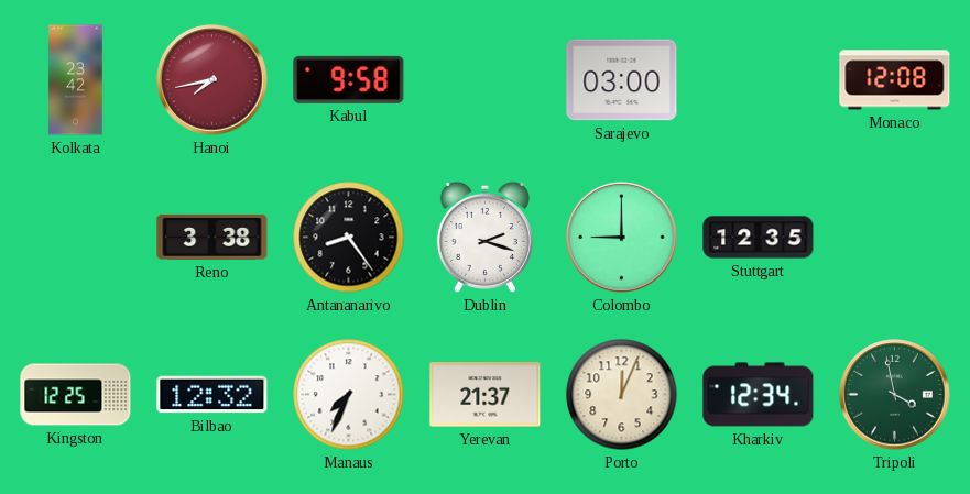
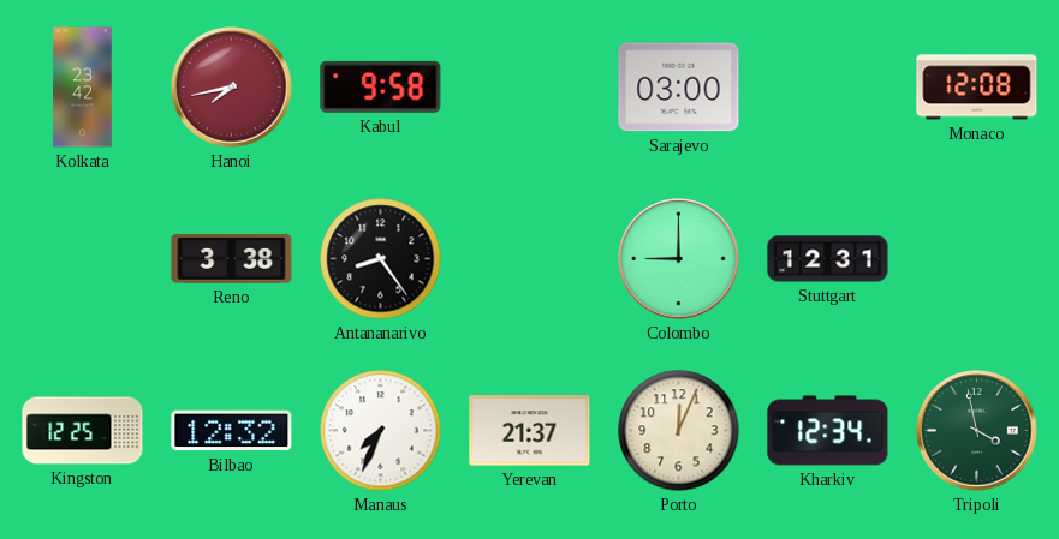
Dublin: 2:18 -> none (484, 237)
Stuttgart: 12:35 -> 12:31 (828, 259)
